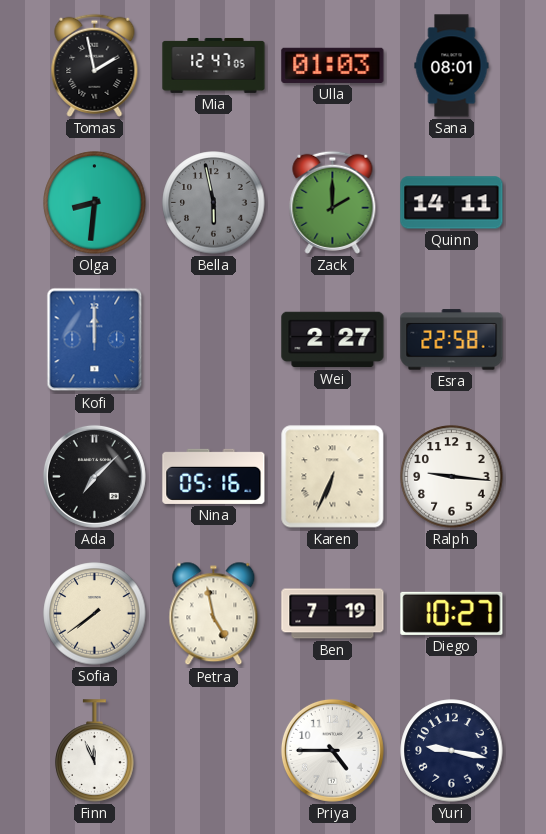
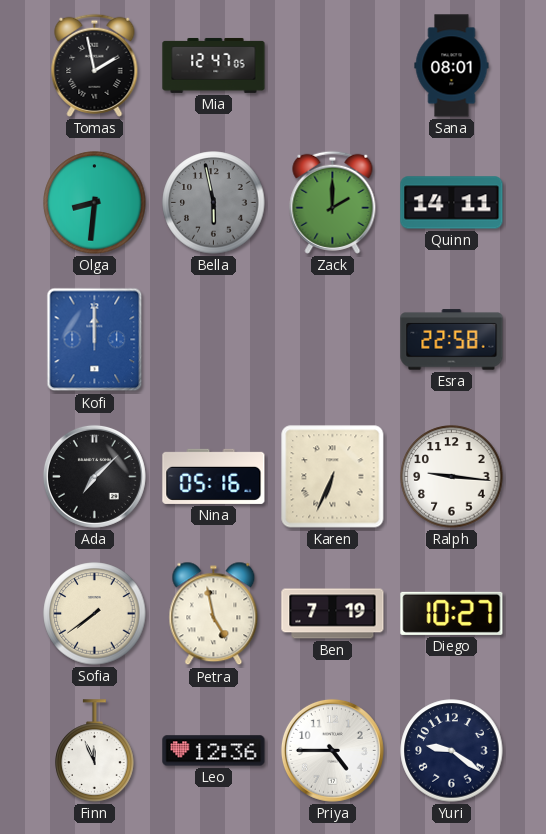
Ulla: 01:03 -> none (333, 65)
Wei: 2:27 -> none (333, 340)
Leo: none -> 12:36 (214, 751)
Yuri: 9:17 -> 9:21 (452, 751)
